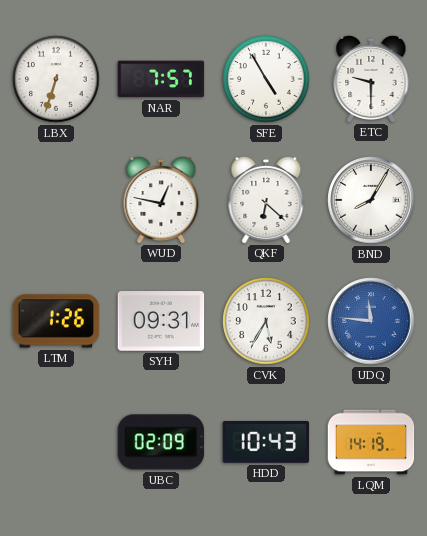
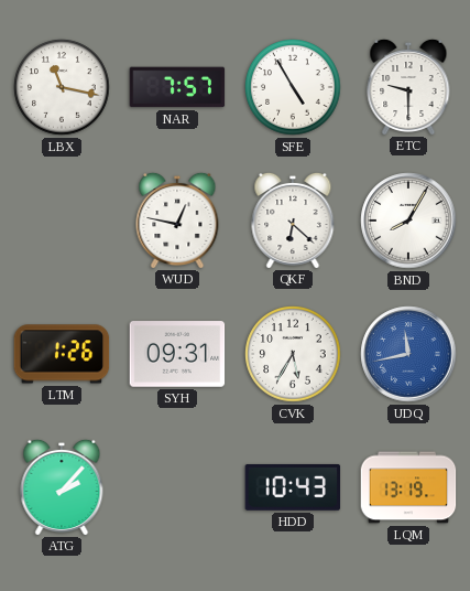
LBX: 6:33 -> 11:17 (62, 87)
UDQ: 11:46 -> 11:43 (408, 354)
ATG: none -> 2:07 (62, 486)
UBC: 02:09 -> none (161, 442)
LQM: 14:19 -> 13:19 (408, 487)
